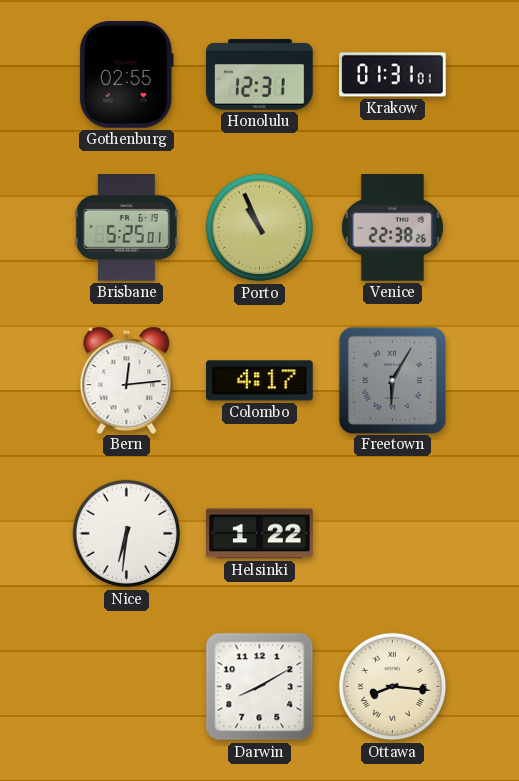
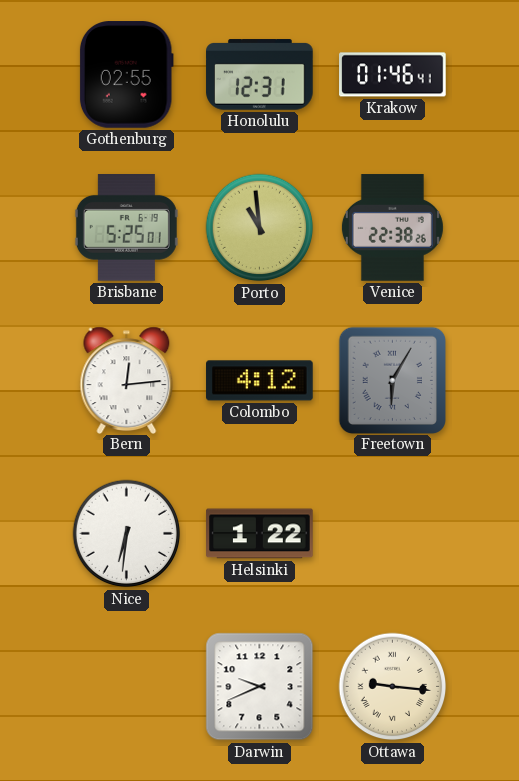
Krakow: 01:31 -> 01:46 (393, 75)
Porto: 10:56 -> 10:59 (260, 228)
Colombo: 4:17 -> 4:12 (260, 381)
Darwin: 8:10 -> 9:41 (260, 687)
Ottawa: 8:16 -> 9:16 (393, 687)
